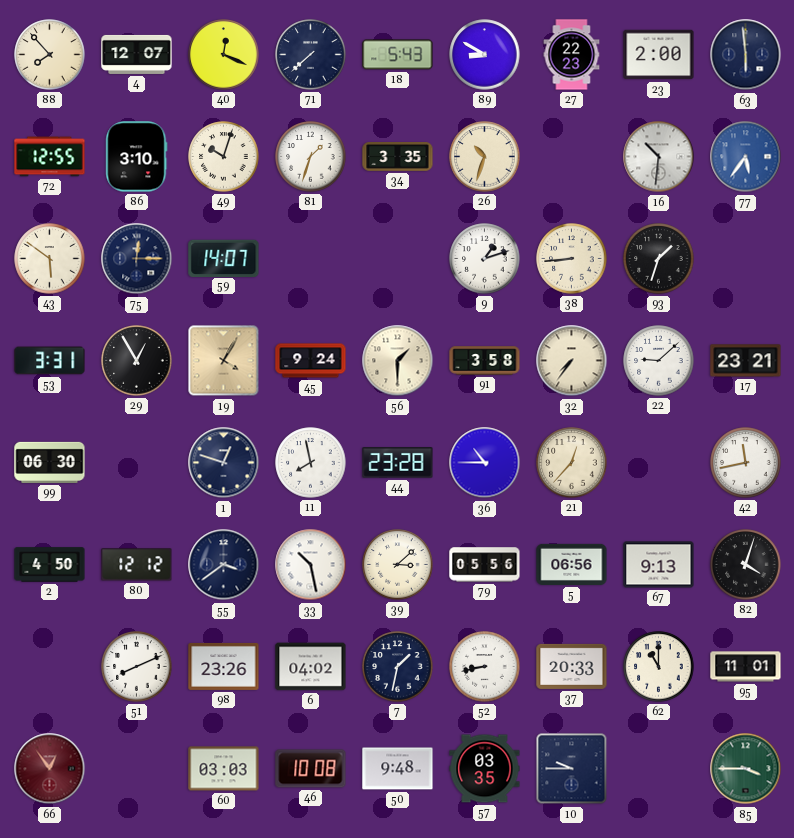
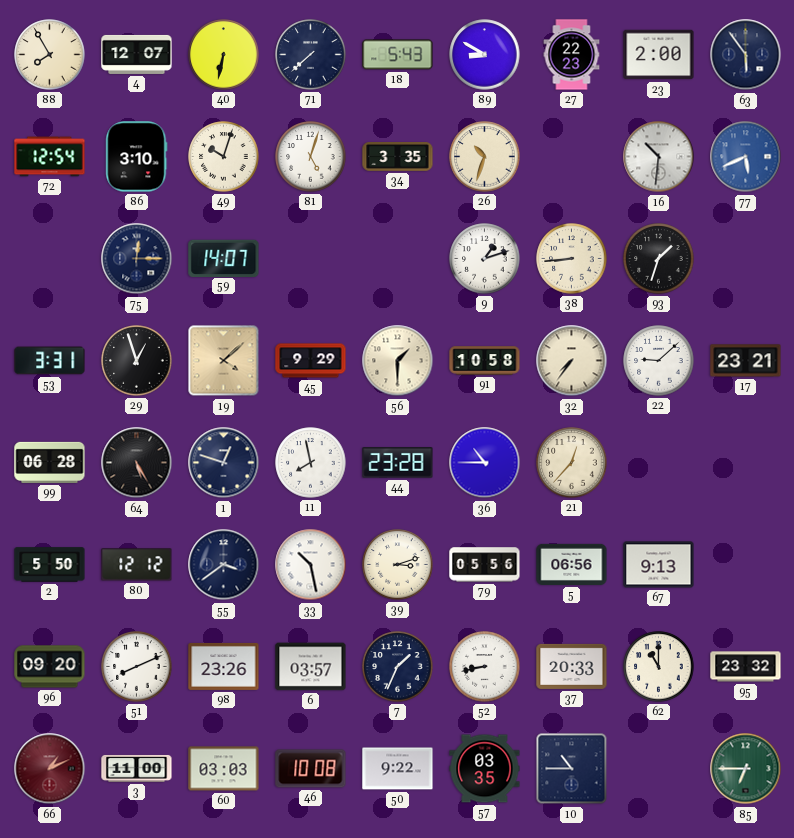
88: 7:53 -> 7:55 (50, 55)
40: 12:19 -> 6:32 (224, 55)
63: 5:59 -> 5:54 (746, 55)
72: 12:55 -> 12:54 (50, 157)
81: 1:33 -> 5:03 (311, 157)
77: 5:36 -> 5:41 (746, 157)
43: 5:51 -> none (50, 259)
29: 12:55 -> 12:57 (137, 361)
19: 4:05 -> 4:08 (224, 361)
45: 9:24 -> 9:29 (311, 361)
91: 3:58 -> 10:58 (485, 361)
99: 06:30 -> 06:28 (50, 462)
64: none -> 5:25 (137, 463)
42: 11:43 -> none (746, 463)
2: 4:50 -> 5:50 (50, 565)
39: 3:08 -> 3:12 (398, 565)
82: 4:03 -> none (746, 565)
96: none -> 09:20 (50, 667)
6: 04:02 -> 03:57 (311, 667)
7: 1:32 -> 1:34 (398, 667)
95: 11:01 -> 23:32 (746, 667)
66: 12:54 -> 1:11 (50, 769)
3: none -> 11:00 (137, 768)
50: 9:48 -> 9:22 (398, 769)
10: 9:45 -> 10:45 (572, 769)
85: 3:45 -> 6:45 (746, 769)
